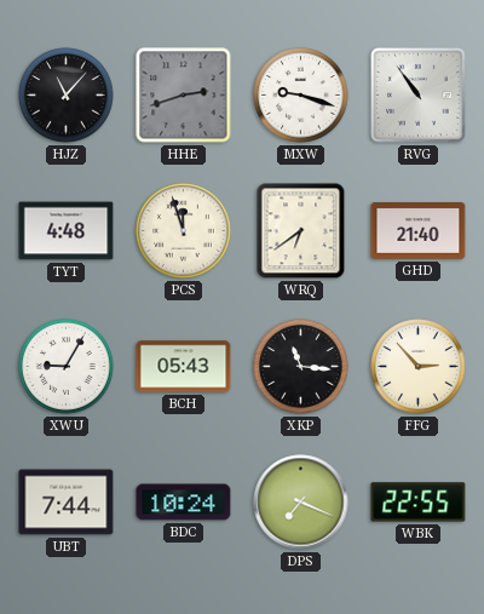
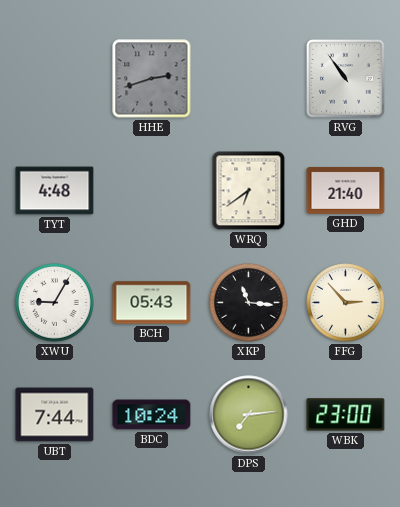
HJZ: 11:07 -> none (67, 96)
MXW: 9:18 -> none (301, 96)
PCS: 11:57 -> none (184, 231)
DPS: 7:19 -> 7:14 (249, 415)
WBK: 22:55 -> 23:00 (346, 415)
